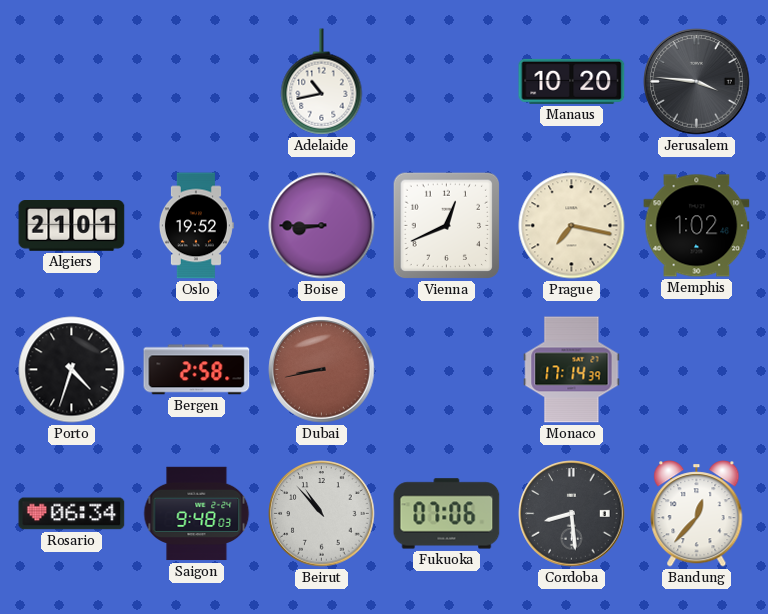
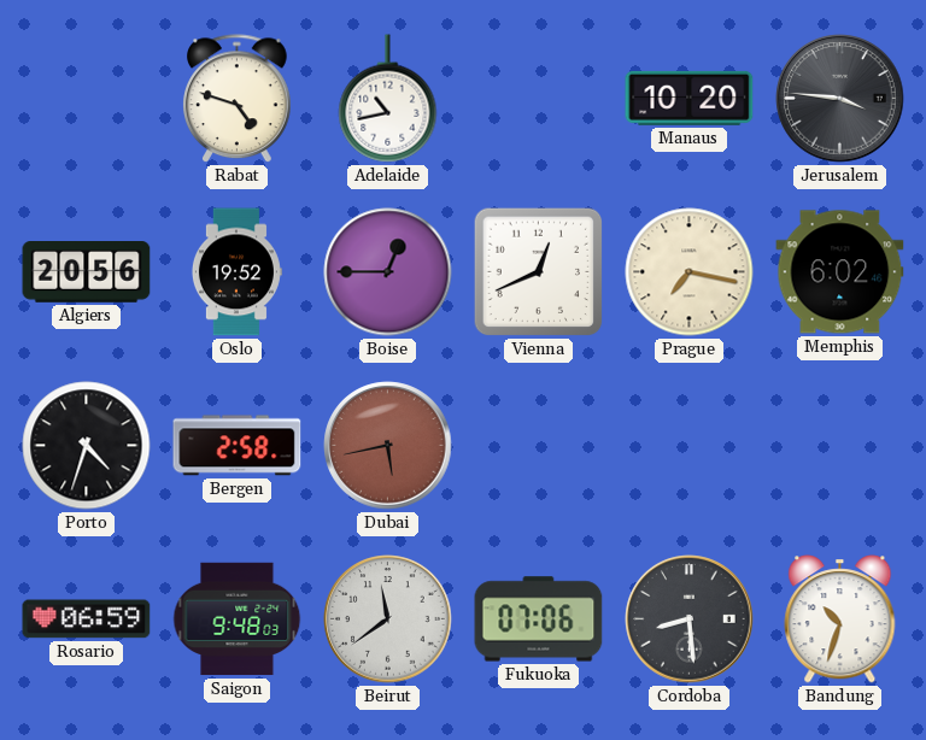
Rabat: none -> 4:48 (238, 99)
Algiers: 21:01 -> 20:56 (87, 272)
Boise: 8:45 -> 12:45 (388, 272)
Memphis: 1:02 -> 6:02 (840, 272)
Dubai: 8:43 -> 5:43 (388, 446)
Monaco: 17:14 -> none (572, 370)
Rosario: 06:34 -> 06:59 (87, 619)
Beirut: 10:53 -> 11:39 (388, 619)
Bandung: 12:37 -> 10:33 (840, 619)
